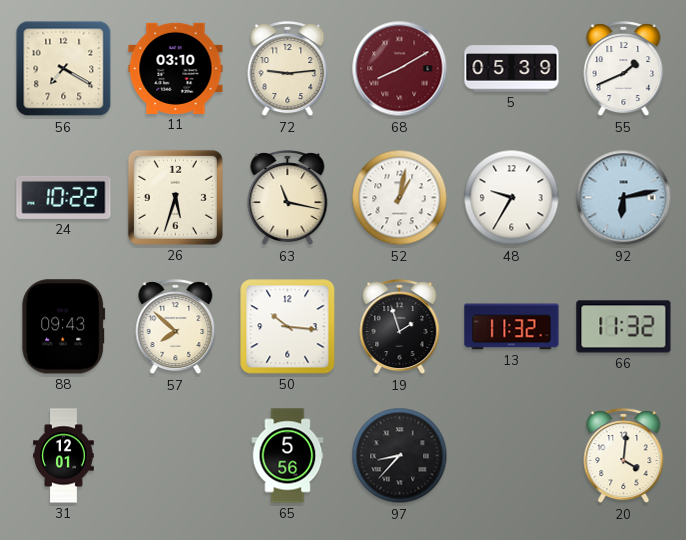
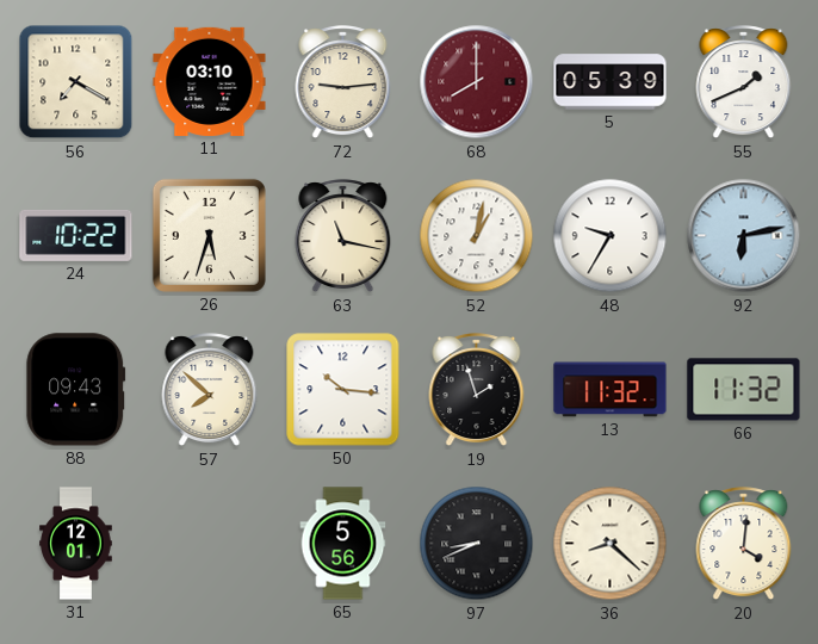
68: 8:10 -> 8:00 (477, 82)
97: 8:37 -> 8:41 (477, 544)
36: none -> 8:22 (611, 544)
